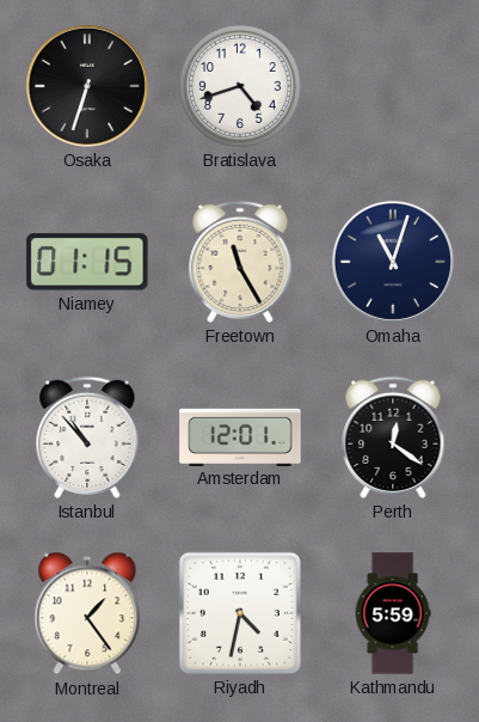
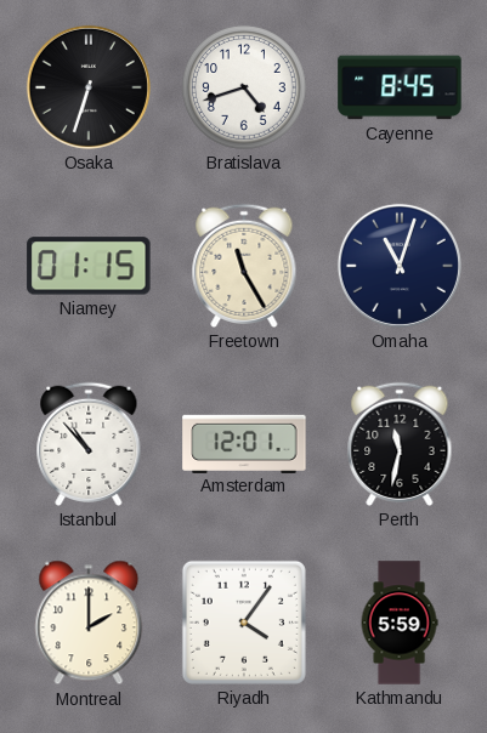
Cayenne: none -> 8:45 (400, 87)
Perth: 12:21 -> 11:32 (400, 444)
Montreal: 1:24 -> 2:00 (89, 623)
Riyadh: 4:32 -> 4:06 (244, 623)
